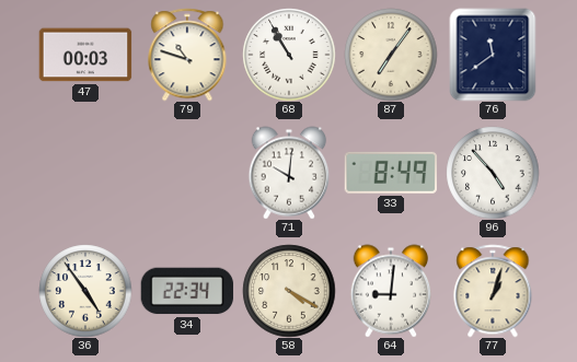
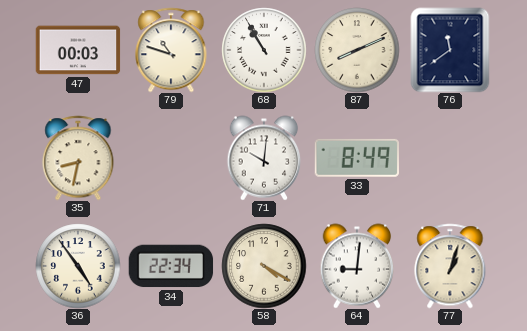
87: 7:06 -> 8:11 (357, 50)
35: none -> 8:32 (78, 158)
96: 4:53 -> none (493, 173)
